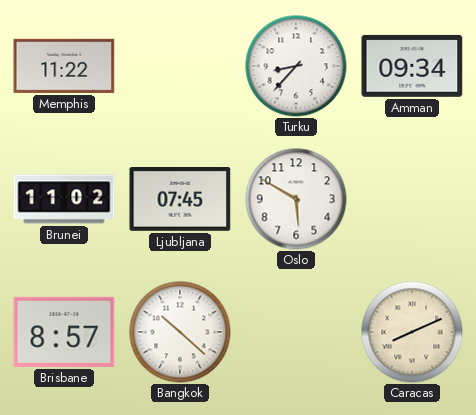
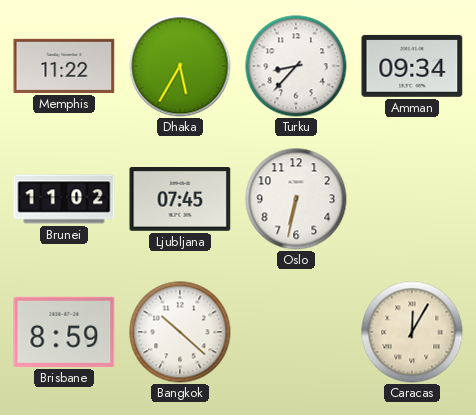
Dhaka: none -> 5:35 (180, 66)
Oslo: 5:50 -> 6:32 (296, 199)
Brisbane: 8:57 -> 8:59 (64, 332)
Caracas: 8:11 -> 12:05 (412, 332)
